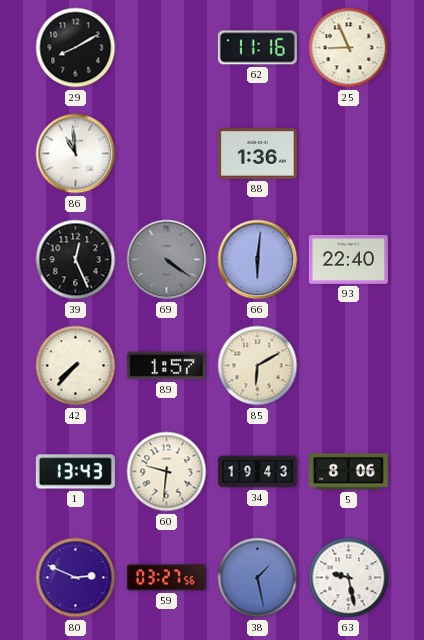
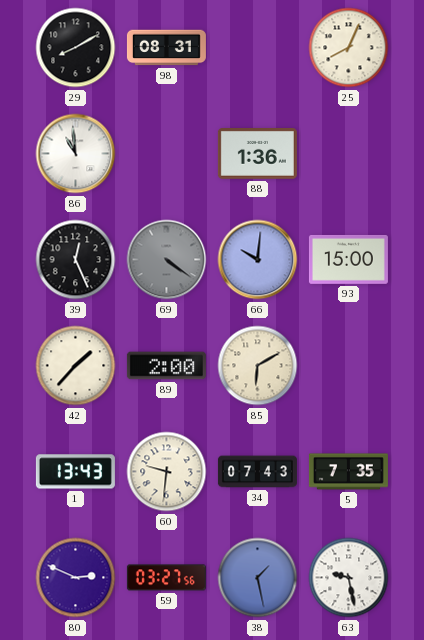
98: none -> 08:31 (166, 48)
62: 11:16 -> none (257, 48)
25: 8:56 -> 8:04 (349, 48)
66: 6:01 -> 10:01 (258, 260)
93: 22:40 -> 15:00 (348, 259)
42: 7:37 -> 1:37 (76, 366)
89: 1:57 -> 2:00 (166, 366)
34: 19:43 -> 07:43 (257, 472)
5: 8:06 -> 7:35 (348, 472)
